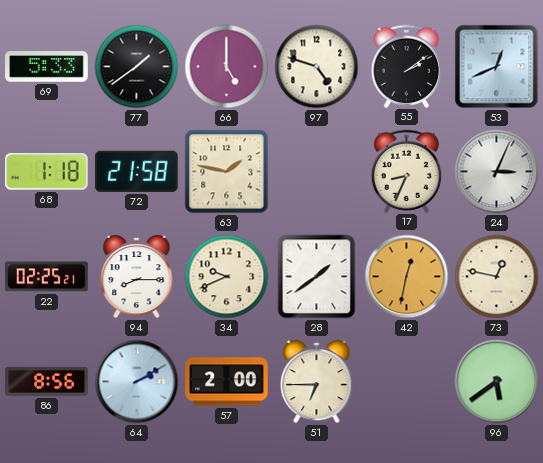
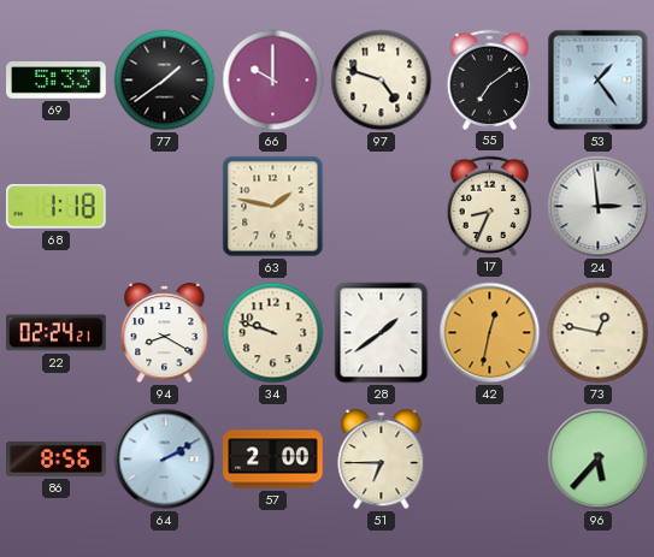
66: 5:00 -> 10:00 (273, 81)
55: 2:09 -> 7:09 (490, 79)
53: 12:41 -> 1:24 (599, 81)
72: 21:58 -> none (136, 171)
24: 3:04 -> 2:59 (599, 207)
22: 02:25 -> 02:24 (57, 333)
94: 8:15 -> 8:20 (165, 334)
34: 9:41 -> 9:48 (273, 333)
96: 5:39 -> 5:37 (599, 460)
